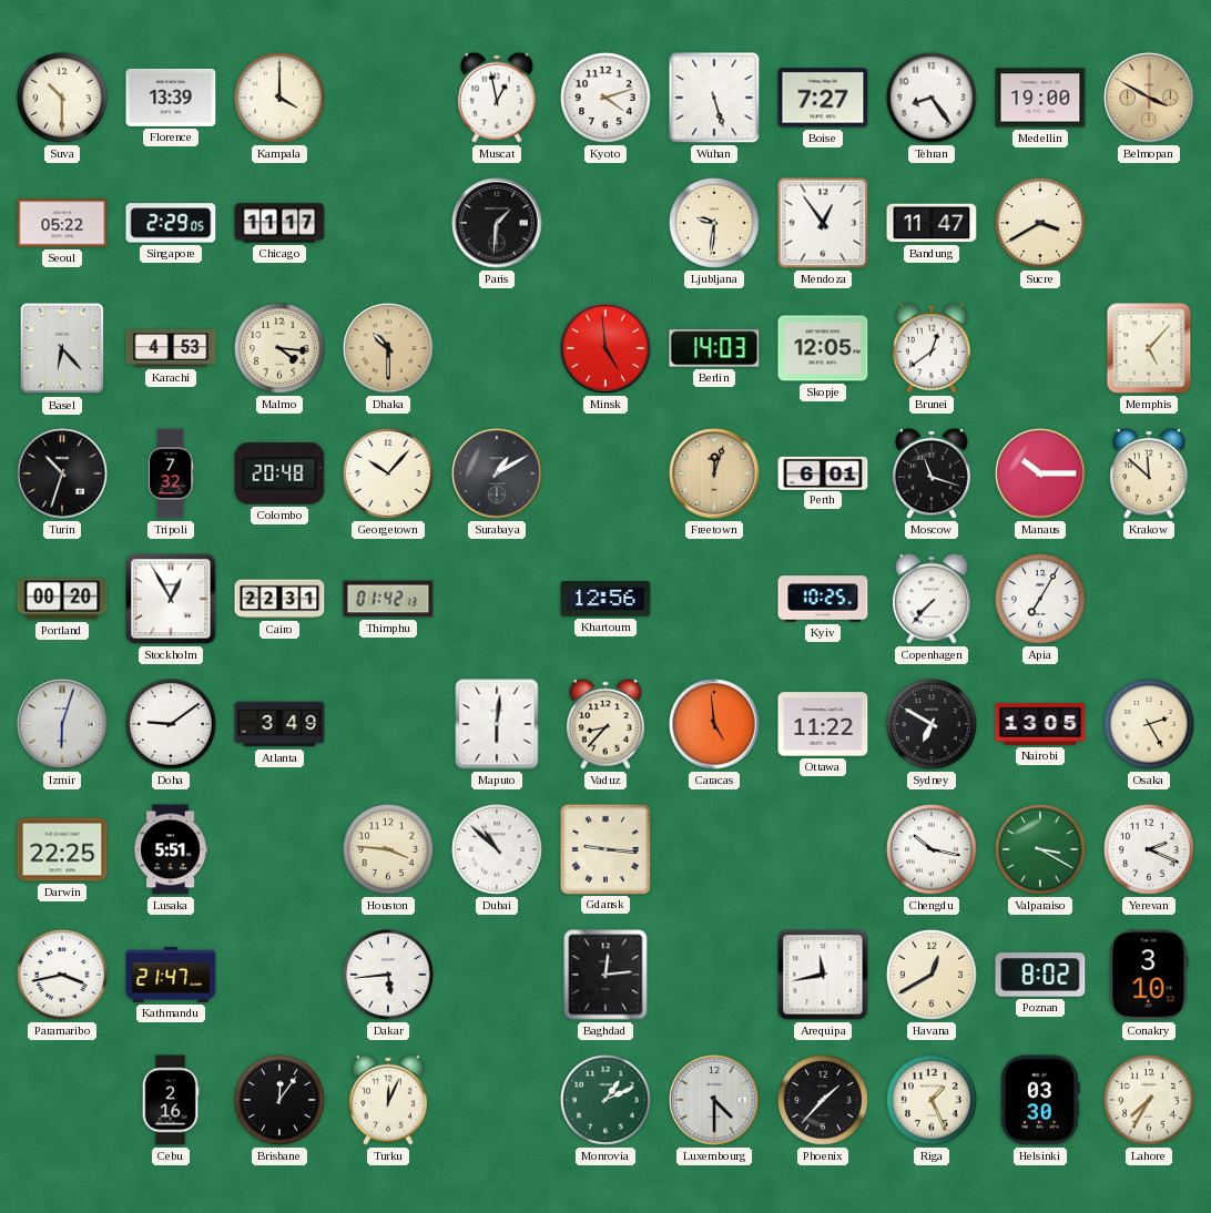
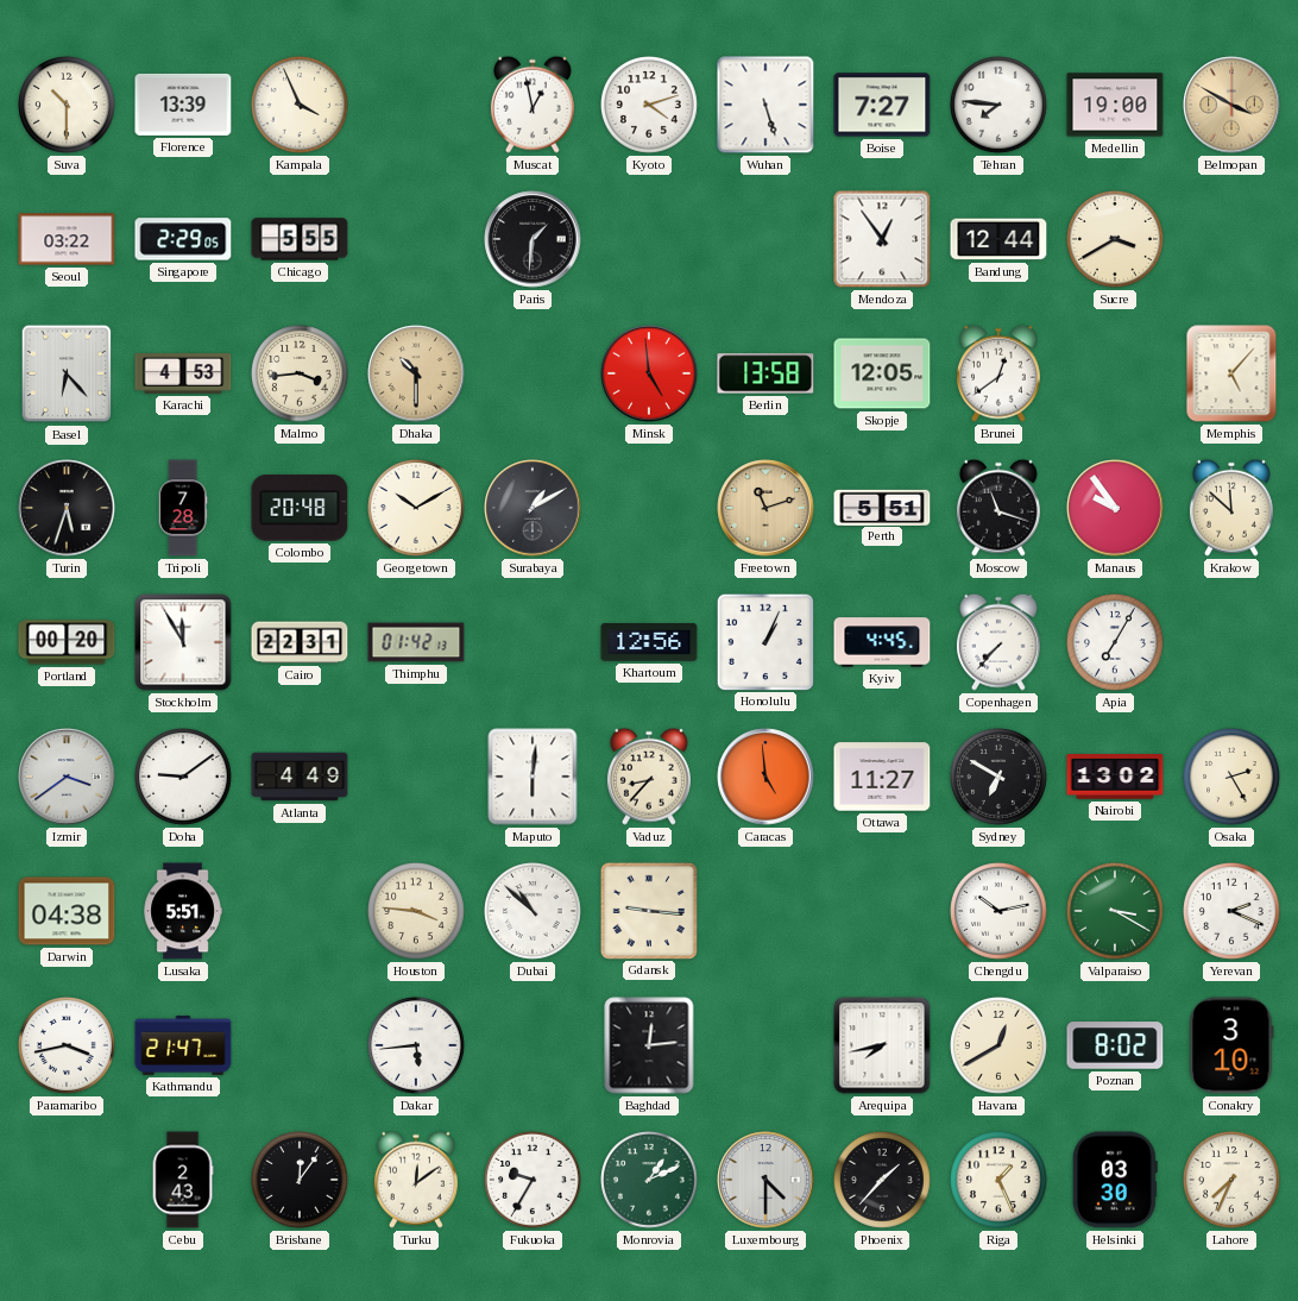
Kampala: 4:00 -> 3:56 (301, 106)
Tehran: 8:24 -> 7:46 (1000, 106)
Seoul: 05:22 -> 03:22 (67, 239)
Chicago: 11:17 -> 5:55 (300, 239)
Ljubljana: 9:31 -> none (715, 224)
Bandung: 11:47 -> 12:44 (998, 239)
Malmo: 4:16 -> 3:44 (301, 375)
Berlin: 14:03 -> 13:58 (765, 373)
Turin: 10:33 -> 5:33 (67, 508)
Tripoli: 7:32 -> 7:28 (183, 508)
Georgetown: 10:07 -> 10:10 (417, 509)
Freetown: 12:03 -> 11:12 (765, 508)
Perth: 6:01 -> 5:51 (882, 507)
Manaus: 10:15 -> 9:54 (1115, 508)
Stockholm: 12:55 -> 11:55 (183, 642)
Honolulu: none -> 1:04 (764, 641)
Kyiv: 10:25 -> 4:45 (882, 642)
Izmir: 6:03 -> 3:39 (67, 777)
Atlanta: 3:49 -> 4:49 (300, 777)
Ottawa: 11:22 -> 11:27 (882, 777)
Nairobi: 13:05 -> 13:02 (1115, 777)
Darwin: 22:25 -> 04:38 (67, 911)
Chengdu: 10:17 -> 10:13 (1000, 912)
Arequipa: 11:43 -> 7:43 (882, 1045)
Cebu: 2:16 -> 2:43 (183, 1180)
Turku: 12:04 -> 12:09 (416, 1180)
Fukuoka: none -> 9:35 (534, 1181)
Lahore: 7:35 -> 7:34 (1233, 1181)
